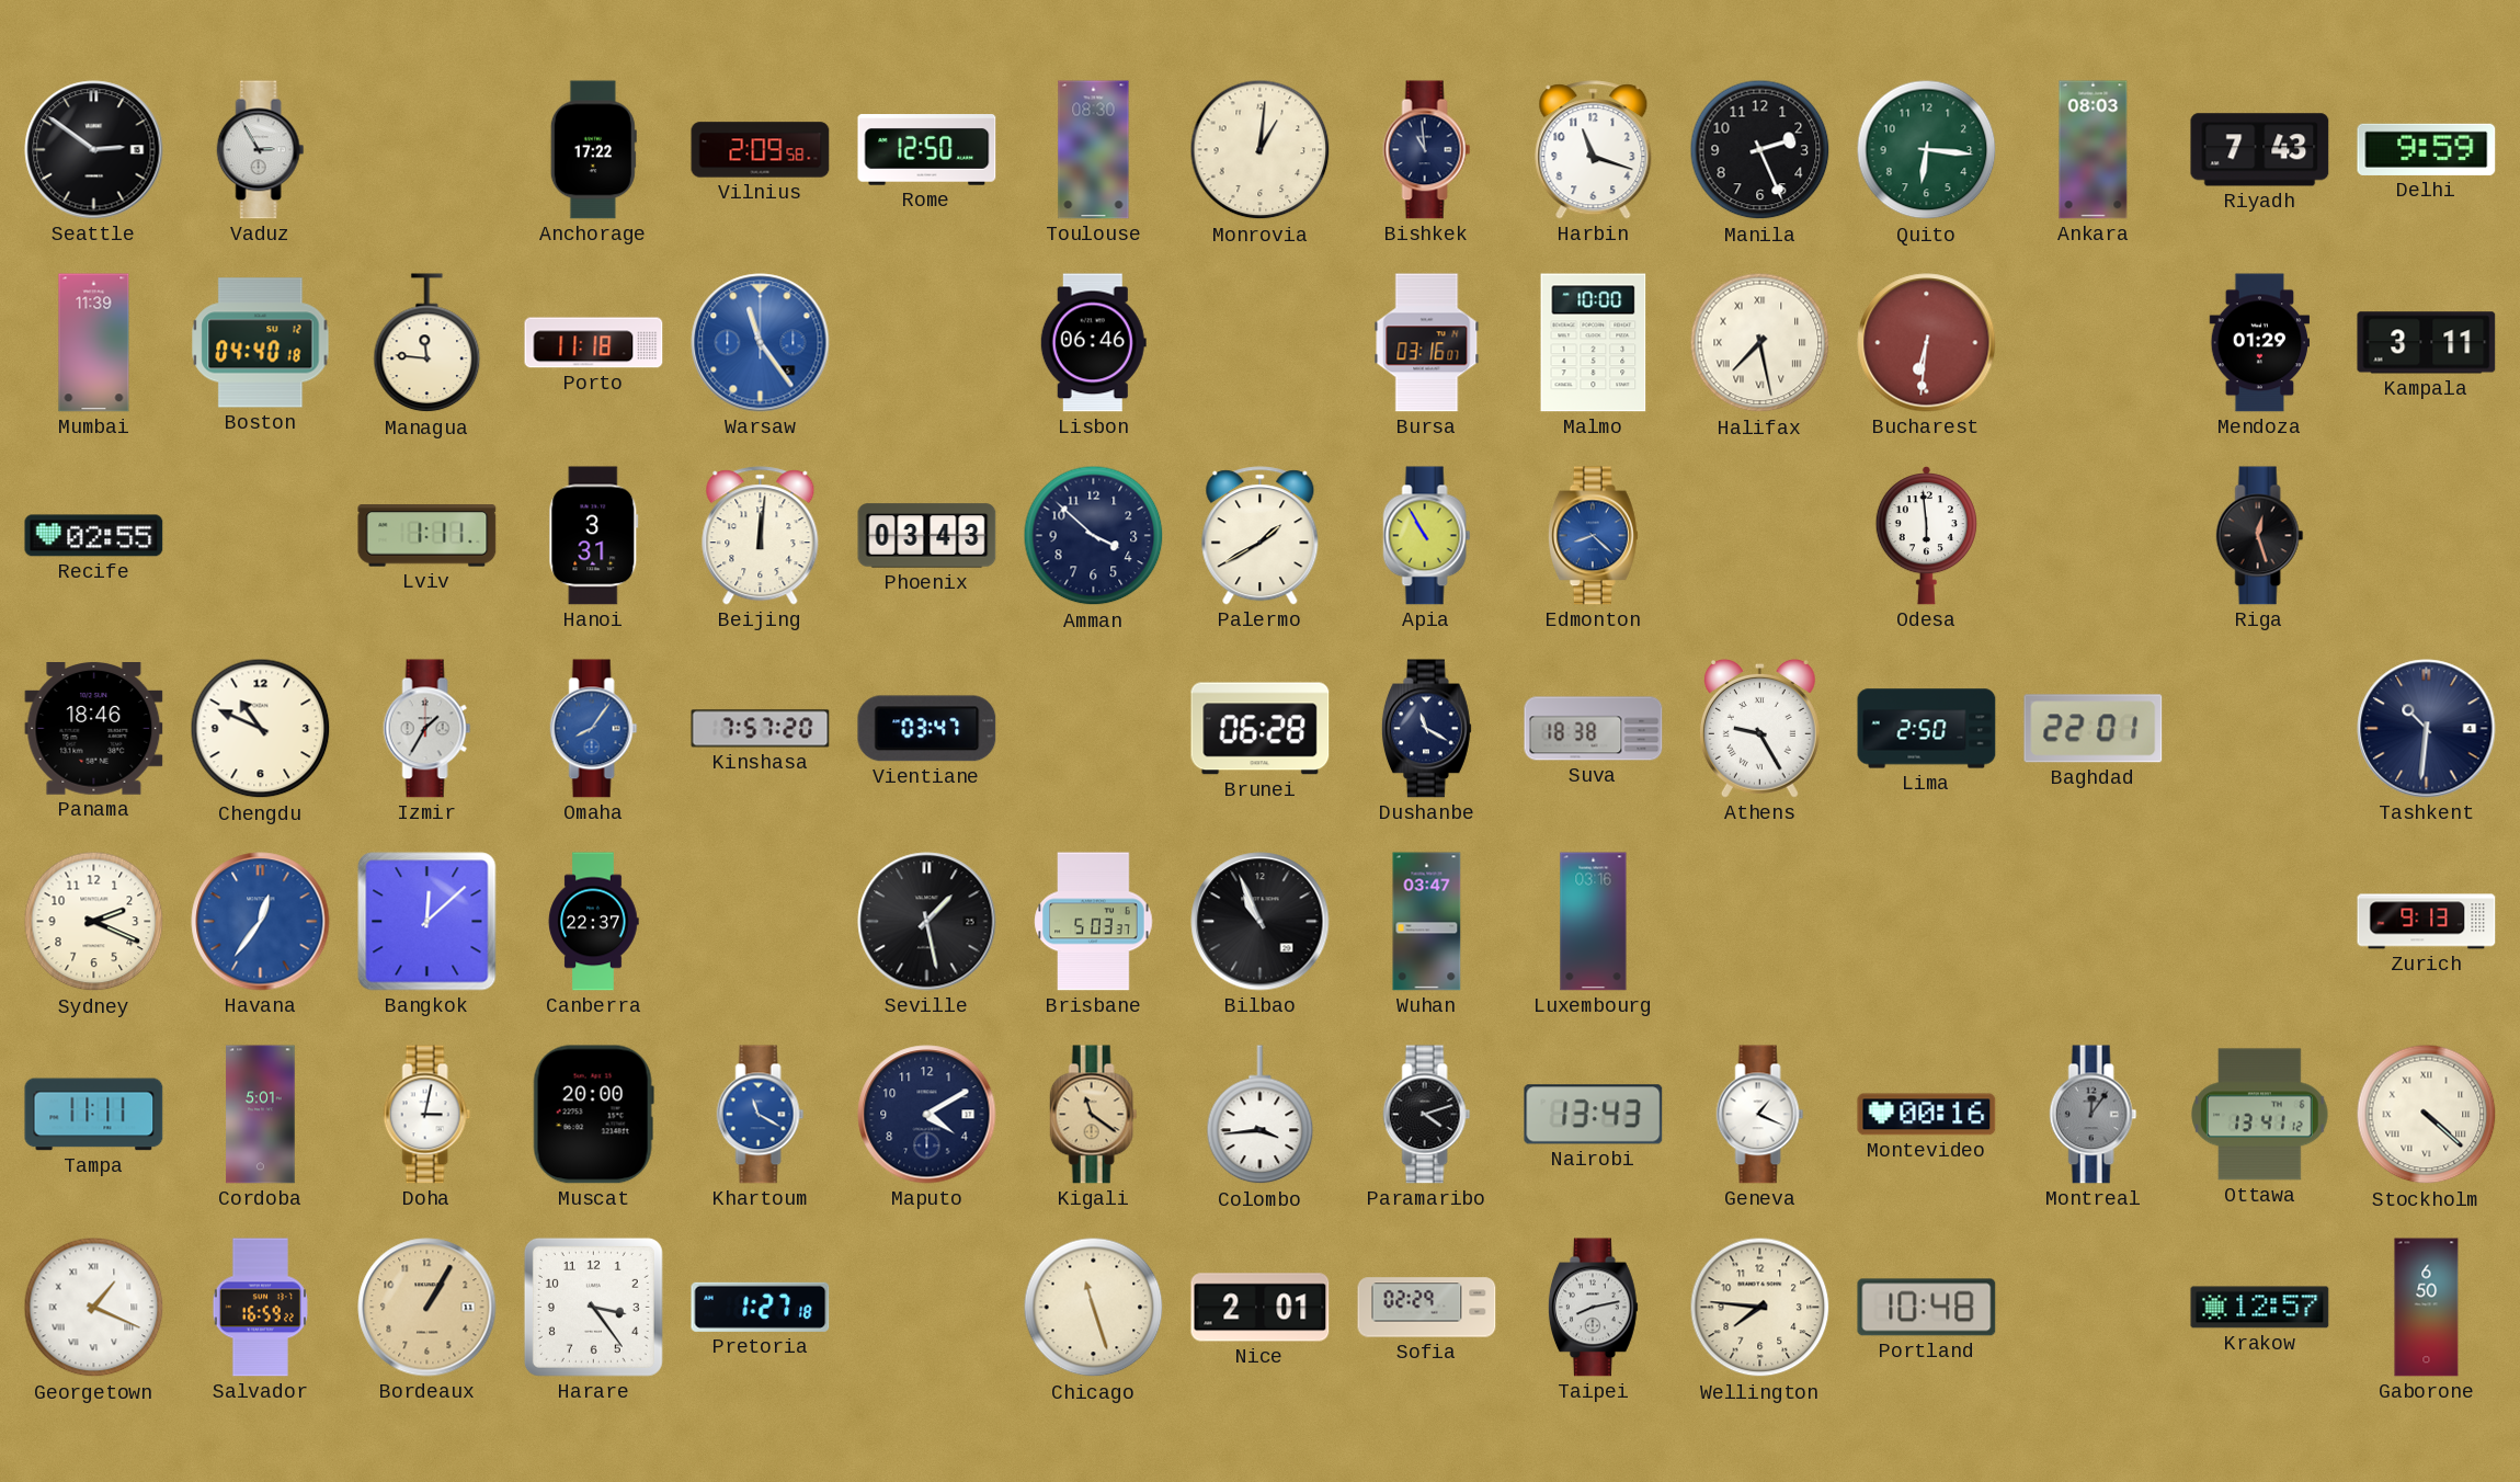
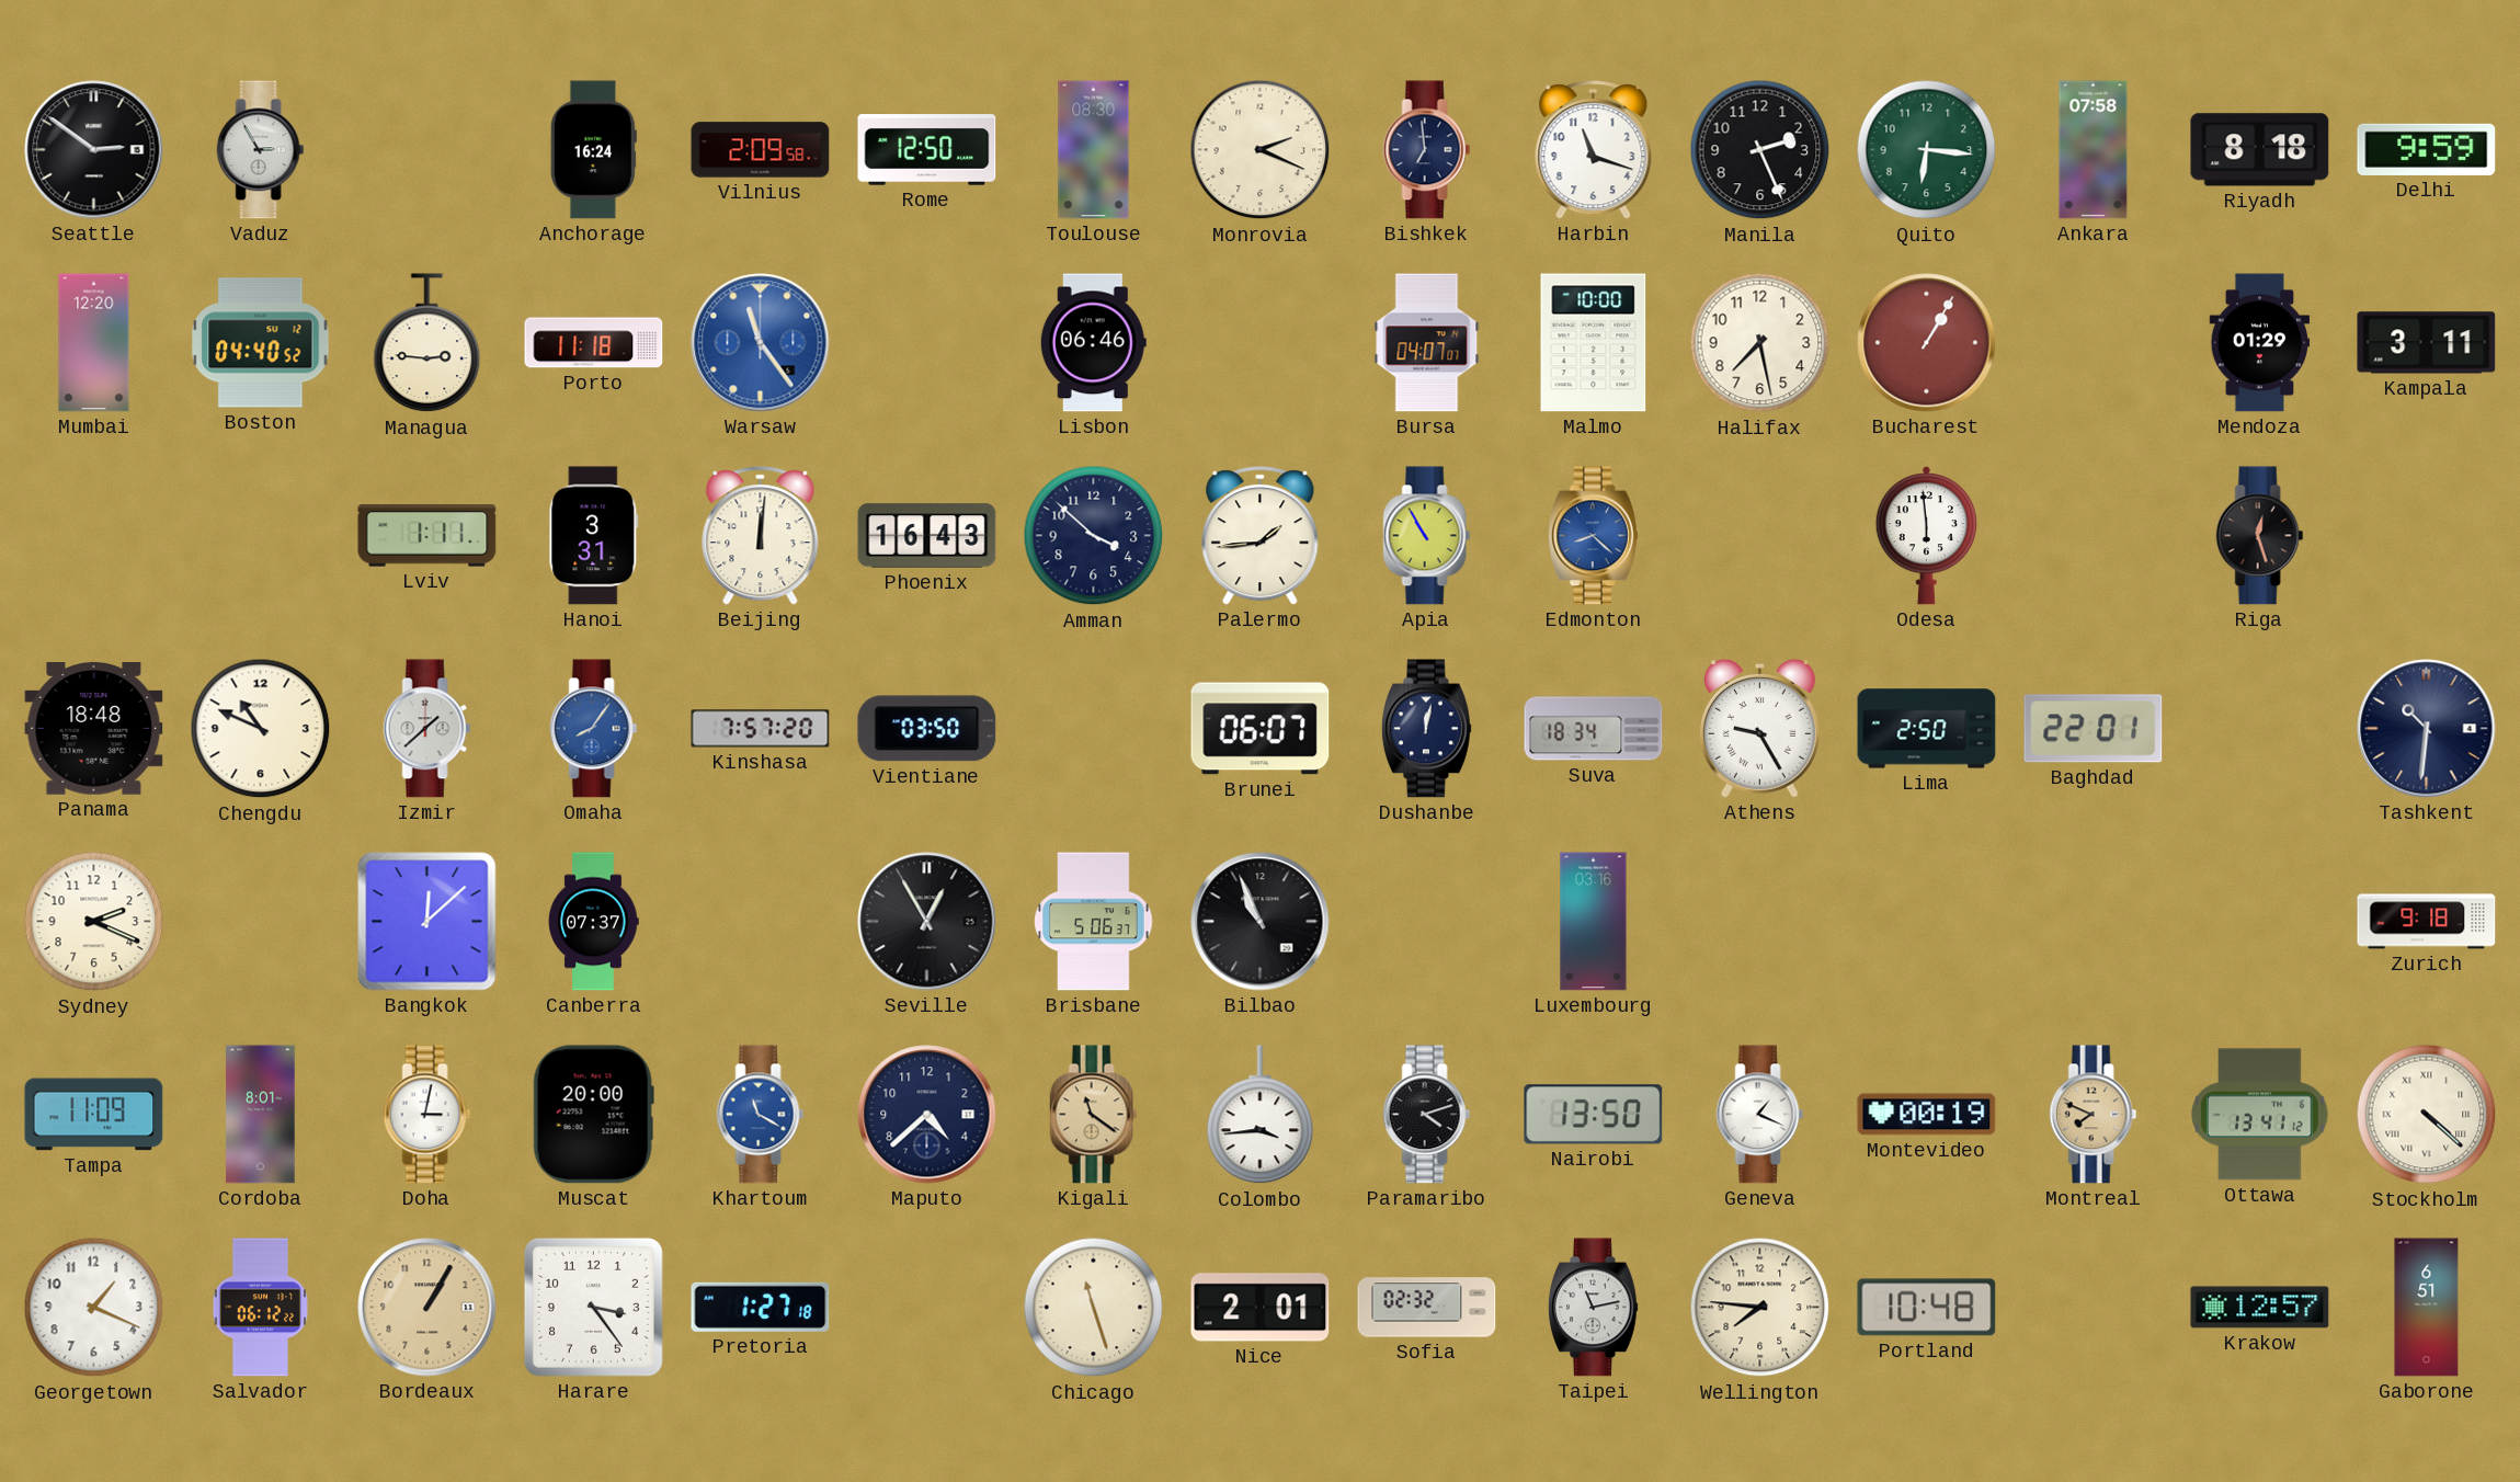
Anchorage: 17:22 -> 16:24 (593, 150)
Monrovia: 1:01 -> 2:19 (1261, 150)
Bishkek: 10:59 -> 6:59 (1427, 150)
Ankara: 08:03 -> 07:58 (2094, 150)
Riyadh: 7:43 -> 8:18 (2260, 150)
Mumbai: 11:39 -> 12:20 (94, 343)
Boston: 04:40:18 -> 04:40:52 (261, 343)
Managua: 11:46 -> 2:46 (427, 343)
Bursa: 03:16 -> 04:07 (1427, 343)
Halifax numerals: Roman -> Arabic (1760, 343)
Bucharest: 6:31 -> 1:05 (1927, 343)
Recife: 02:55 -> none (94, 536)
Phoenix: 03:43 -> 16:43 (927, 536)
Palermo: 1:40 -> 1:44 (1261, 536)
Panama: 18:46 -> 18:48 (94, 729)
Izmir: 1:35 -> 1:38 (427, 729)
Vientiane: 03:47 -> 03:50 (927, 729)
Brunei: 06:28 -> 06:07 (1261, 729)
Dushanbe: 11:20 -> 12:02 (1426, 729)
Suva: 18:38 -> 18:34 (1594, 729)
Havana: 12:36 -> none (261, 922)
Canberra: 22:37 -> 07:37 (593, 922)
Seville: 1:28 -> 12:55 (927, 922)
Brisbane: 5:03 -> 5:06 (1094, 922)
Wuhan: 03:47 -> none (1427, 922)
Zurich: 9:13 -> 9:18 (2427, 922)
Tampa: 11:11 -> 11:09 (94, 1115)
Cordoba: 5:01 -> 8:01 (261, 1115)
Maputo: 4:10 -> 4:38 (927, 1115)
Nairobi: 13:43 -> 13:50 (1594, 1115)
Montevideo: 00:16 -> 00:19 (1927, 1115)
Montreal: 12:06 -> 7:49 (2094, 1115)
Montreal dial: grey -> champagne (2094, 1115)
Georgetown numerals: Roman -> Arabic (94, 1308)
Salvador: 16:59 -> 06:12 (260, 1308)
Sofia: 02:29 -> 02:32 (1427, 1308)
Taipei: 8:13 -> 11:13 (1593, 1308)
Gaborone: 6:50 -> 6:51 (2427, 1308)
